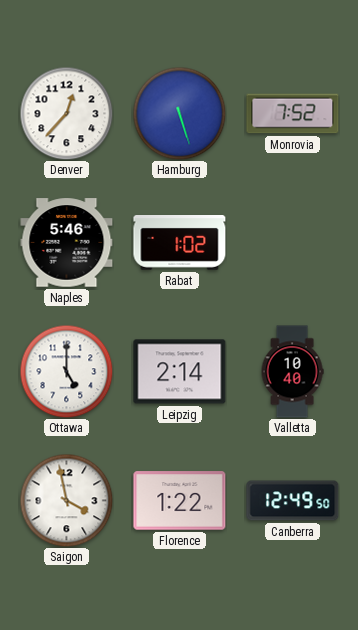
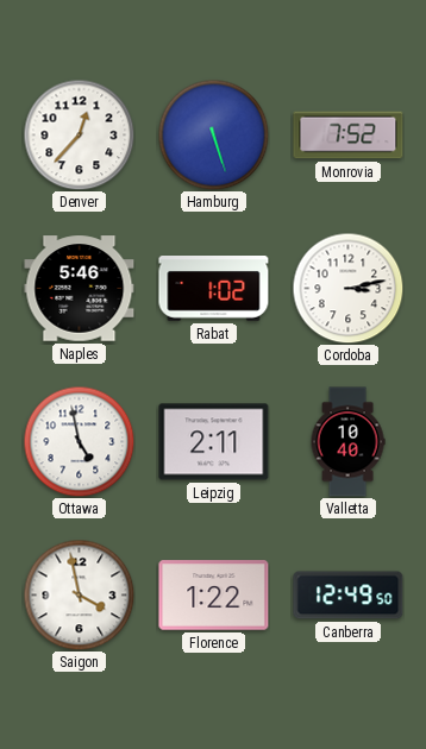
Cordoba: none -> 3:13 (347, 288)
Ottawa: 5:00 -> 4:58 (79, 441)
Leipzig: 2:14 -> 2:11 (214, 442)
